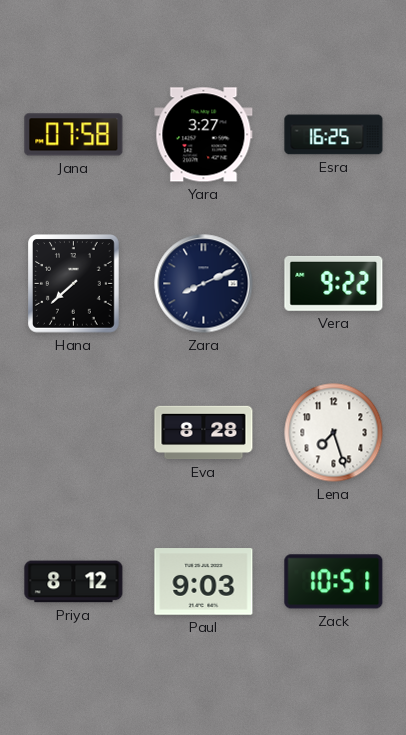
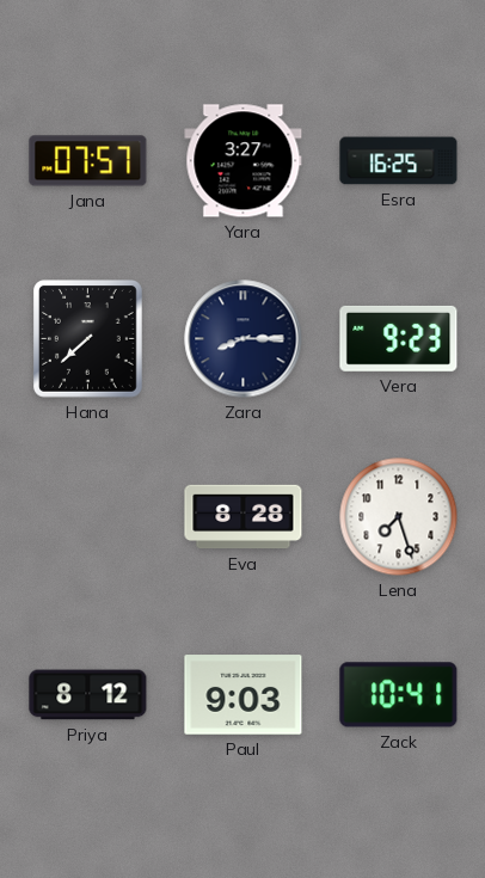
Jana: 07:58 -> 07:57 (88, 161)
Zara: 8:11 -> 8:15 (244, 339)
Vera: 9:22 -> 9:23 (399, 338)
Zack: 10:51 -> 10:41 (399, 695)
